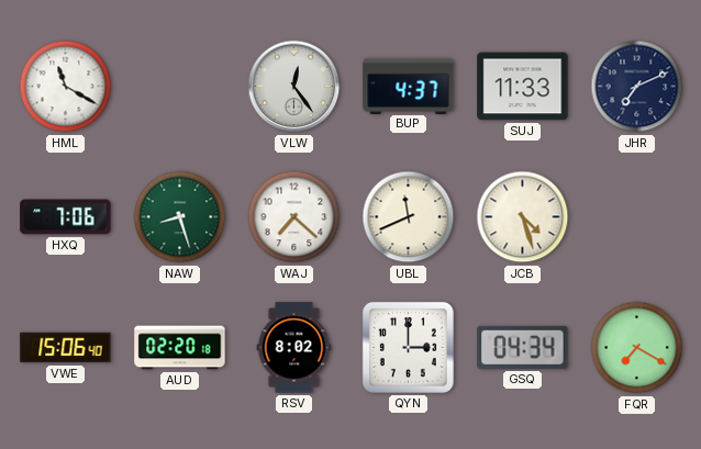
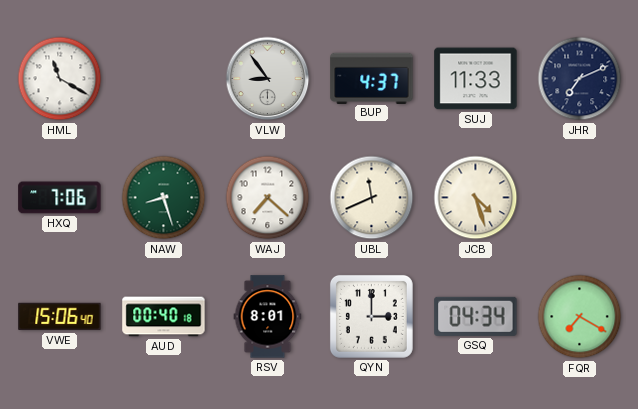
VLW: 12:24 -> 8:54 (268, 79)
AUD: 02:20 -> 00:40 (164, 317)
RSV: 8:02 -> 8:01 (268, 317)
